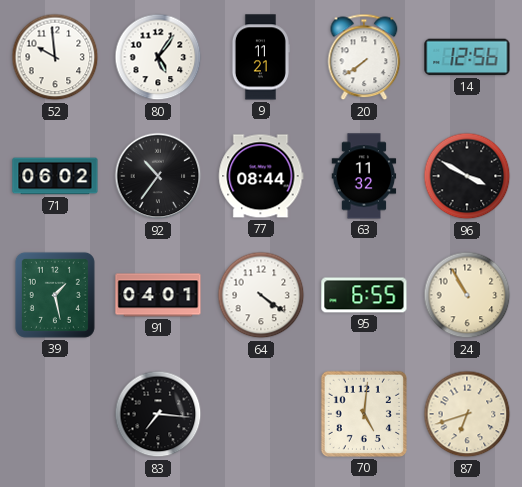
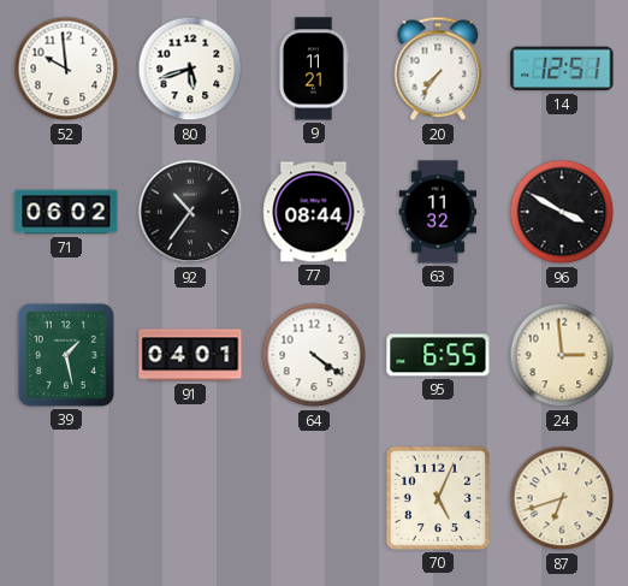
80: 5:06 -> 5:42 (190, 69)
20: 7:39 -> 7:36 (438, 69)
14: 12:56 -> 12:51 (562, 69)
24: 10:55 -> 2:59 (562, 355)
83: 7:16 -> none (158, 414)
70: 5:01 -> 5:04 (438, 498)
